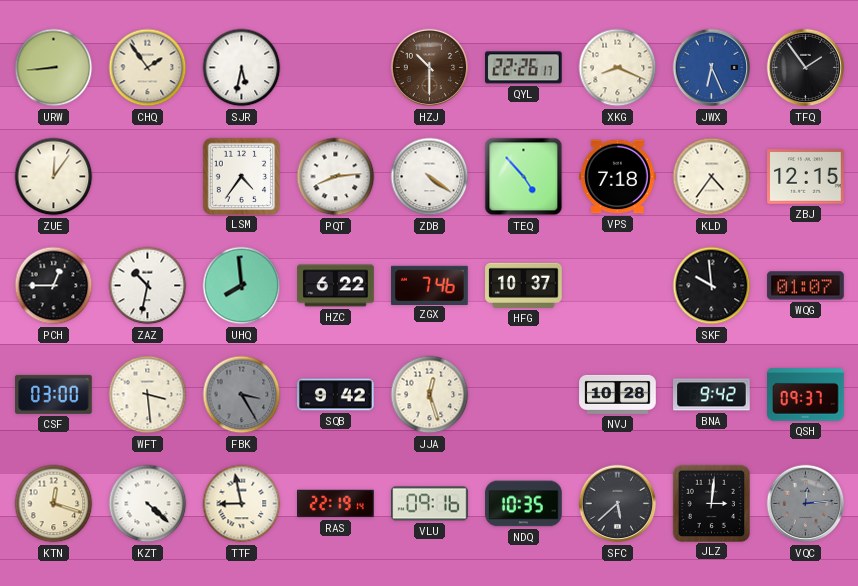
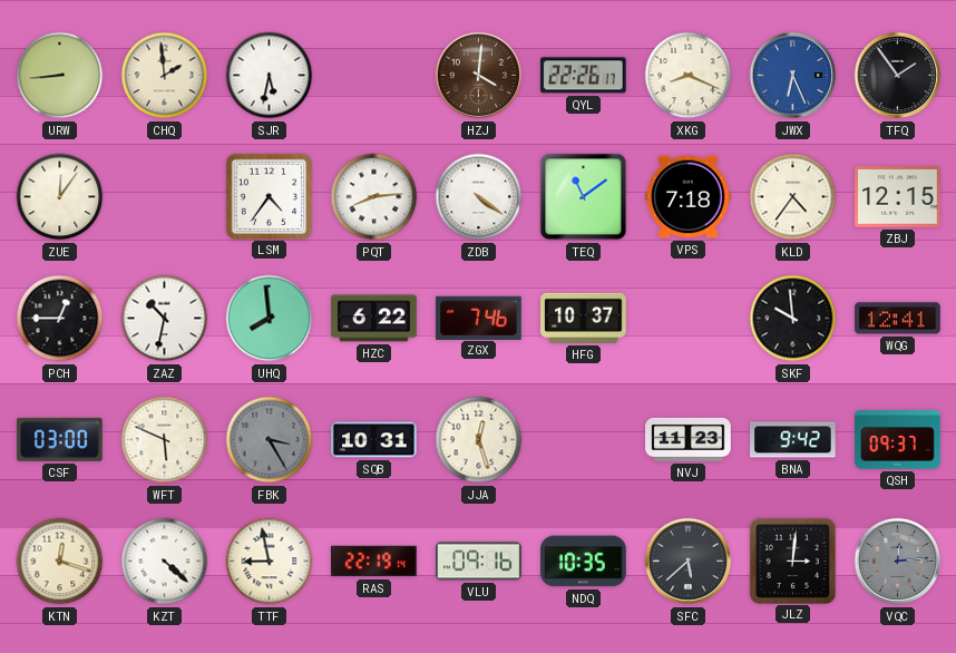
CHQ: 1:54 -> 1:59 (165, 76)
HZJ: 10:30 -> 4:01 (479, 76)
TEQ: 4:53 -> 11:09 (584, 197)
WQG: 01:07 -> 12:41 (898, 319)
WFT: 3:29 -> 5:49 (165, 440)
SQB: 9:42 -> 10:31 (374, 440)
NVJ: 10:28 -> 11:23 (689, 439)
